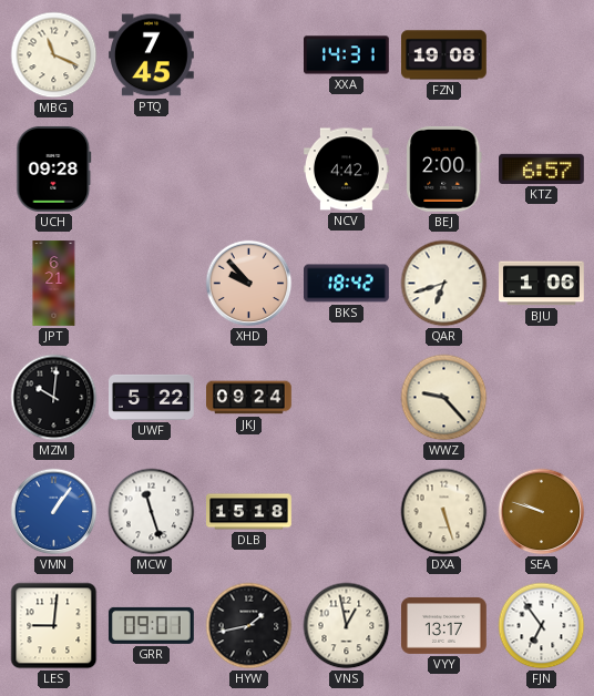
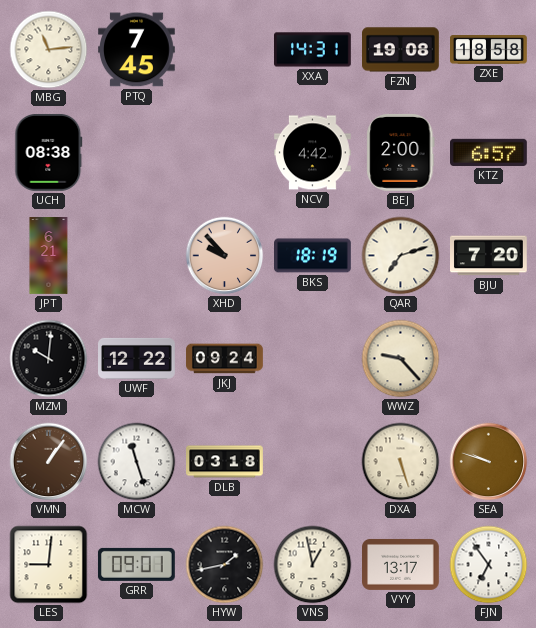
MBG: 11:19 -> 11:14 (49, 50)
ZXE: none -> 18:58 (489, 50)
UCH: 09:28 -> 08:38 (49, 153)
BKS: 18:42 -> 18:19 (313, 256)
QAR: 6:42 -> 7:12 (401, 256)
BJU: 1:06 -> 7:20 (489, 256)
UWF: 5:22 -> 12:22 (137, 358)
VMN dial: blue -> brown (49, 462)
DLB: 15:18 -> 03:18 (225, 462)
